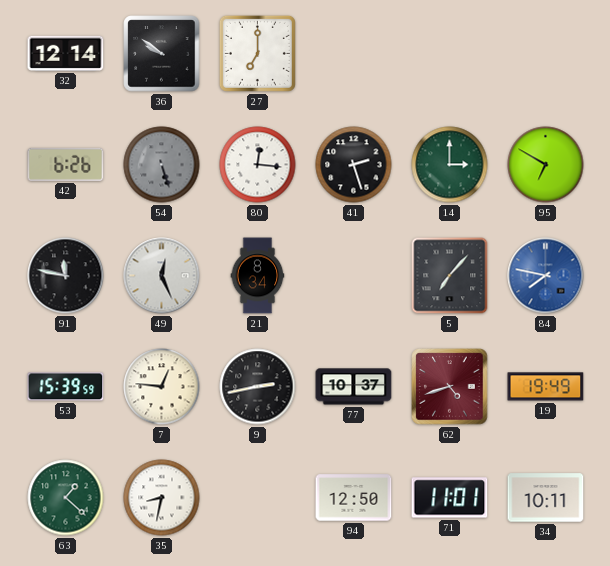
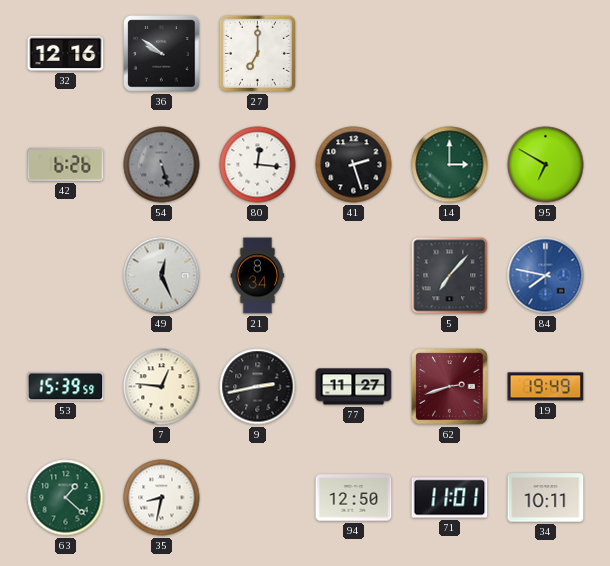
32: 12:14 -> 12:16 (66, 53)
91: 11:47 -> none (66, 276)
77: 10:37 -> 11:27 (354, 387)
62: 4:42 -> 2:42 (450, 387)
